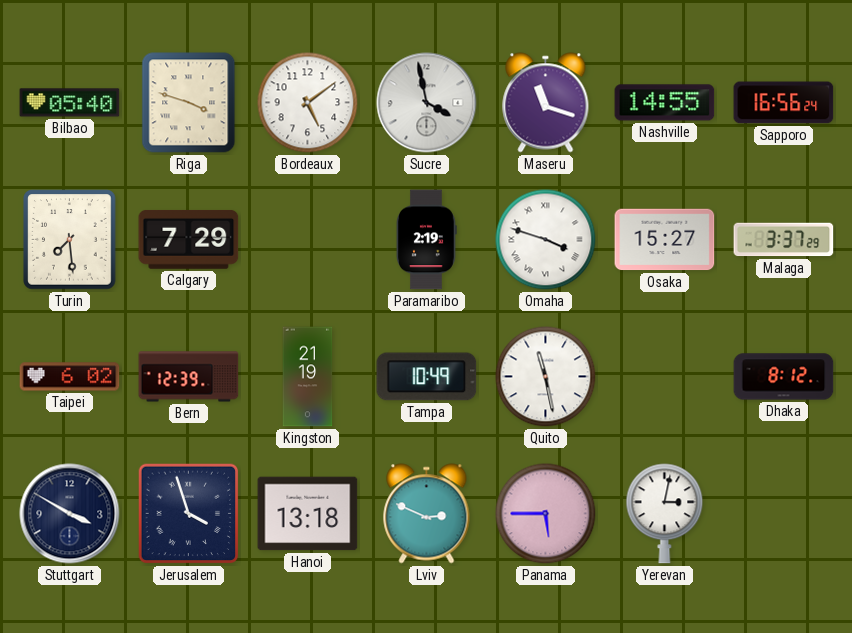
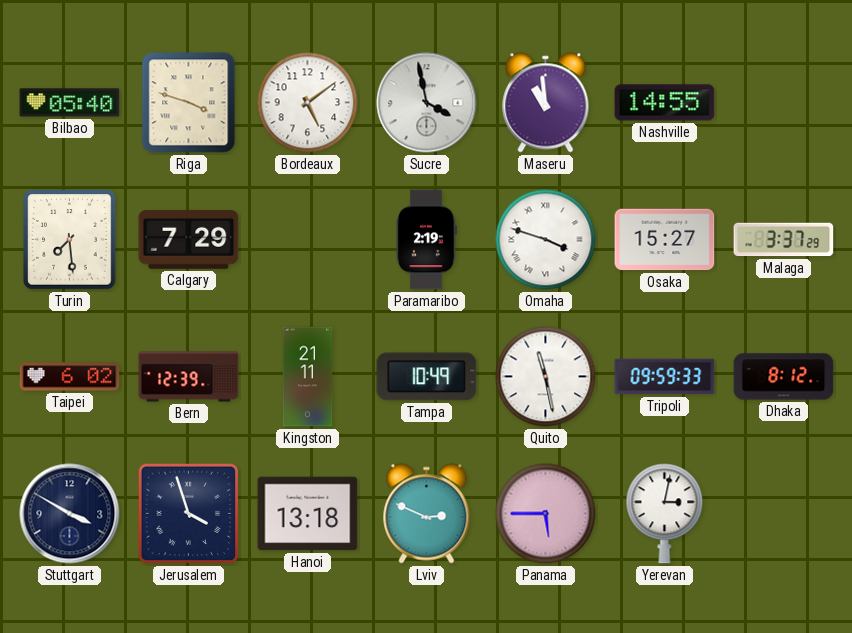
Maseru: 11:18 -> 10:59 (546, 103)
Sapporo: 16:56 -> none (784, 103)
Kingston: 21:19 -> 21:11 (308, 377)
Tripoli: none -> 09:59 (665, 377)
